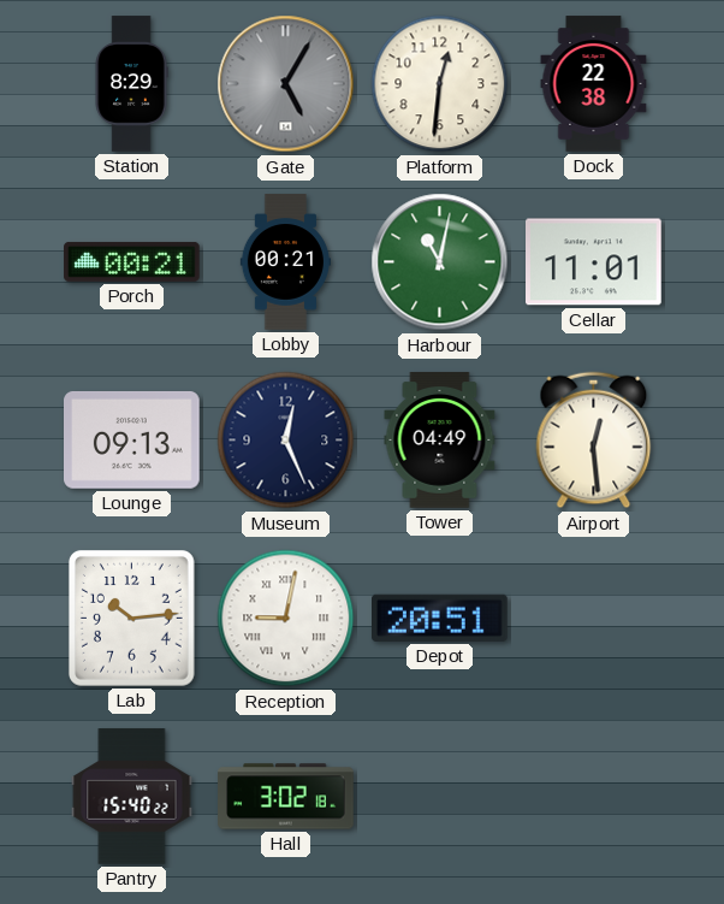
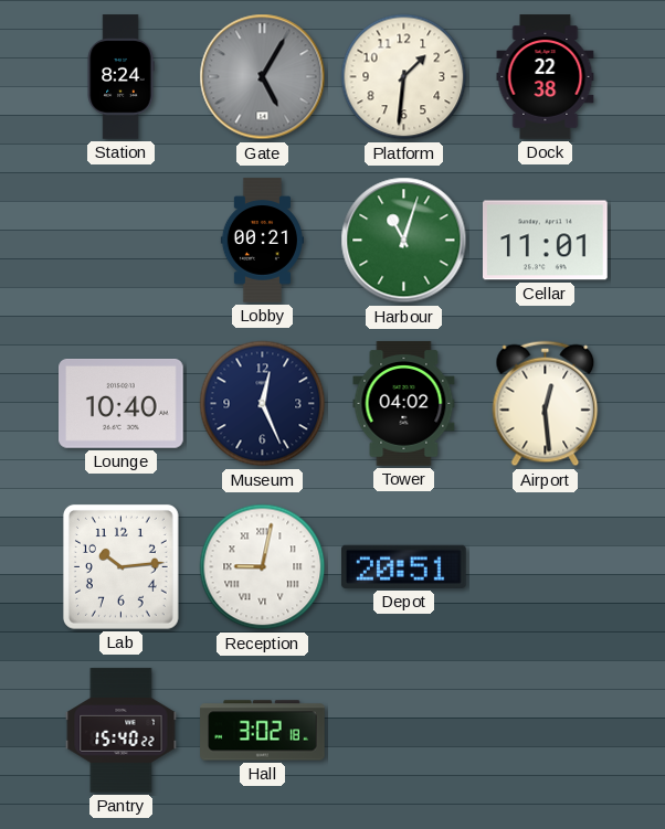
Station: 8:29 -> 8:24 (120, 77)
Platform: 12:31 -> 1:31 (404, 77)
Porch: 00:21 -> none (132, 261)
Harbour: 11:02 -> 11:03 (404, 241)
Lounge: 09:13 -> 10:40 (122, 403)
Tower: 04:49 -> 04:02 (404, 404)
